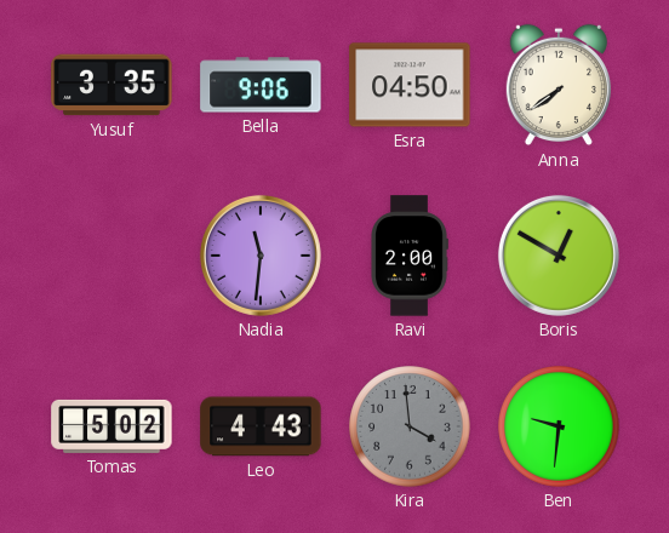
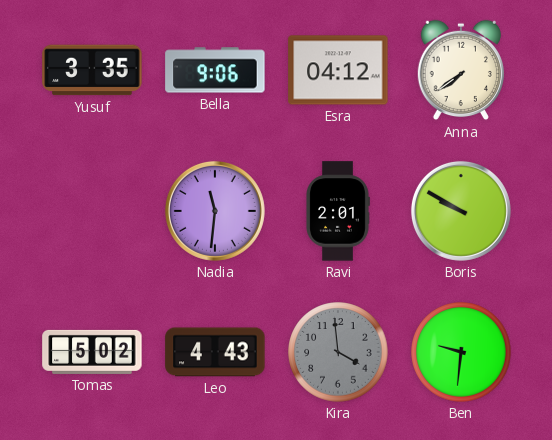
Esra: 04:50 -> 04:12 (338, 70)
Ravi: 2:00 -> 2:01 (338, 211)
Boris: 12:50 -> 9:50 (461, 211)
